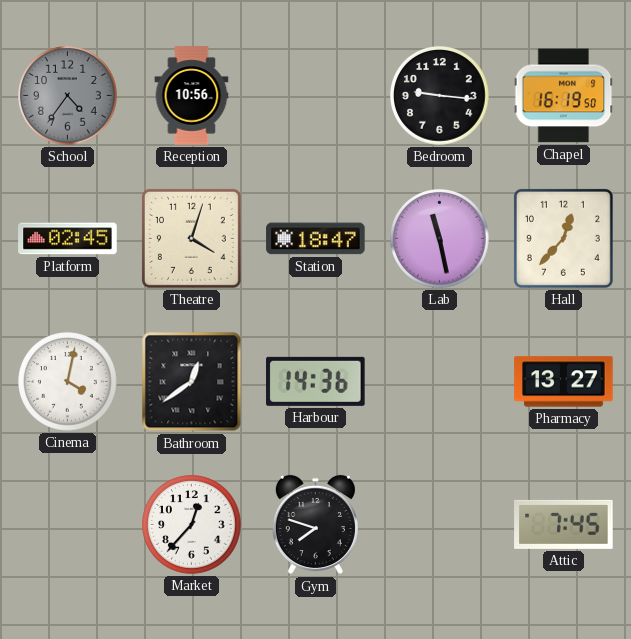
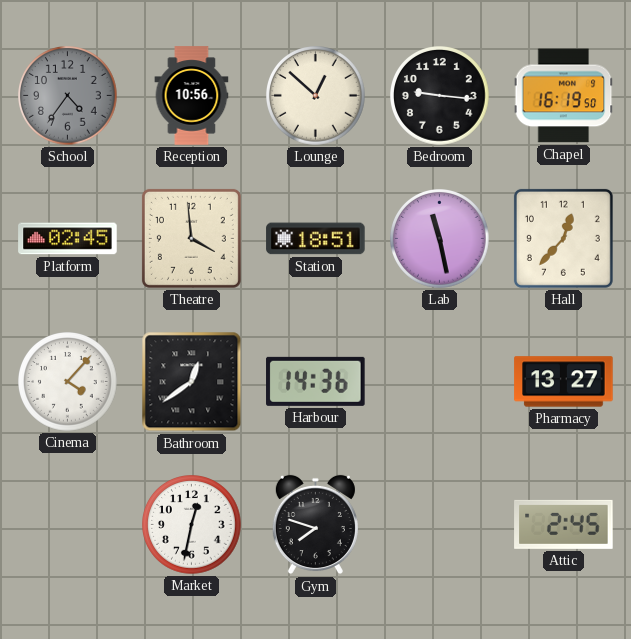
Lounge: none -> 12:52 (316, 96)
Theatre: 4:03 -> 3:59 (191, 238)
Station: 18:47 -> 18:51 (316, 239)
Cinema: 4:02 -> 4:07 (68, 382)
Market: 12:37 -> 12:32 (192, 525)
Attic: 7:45 -> 2:45 (564, 524)
